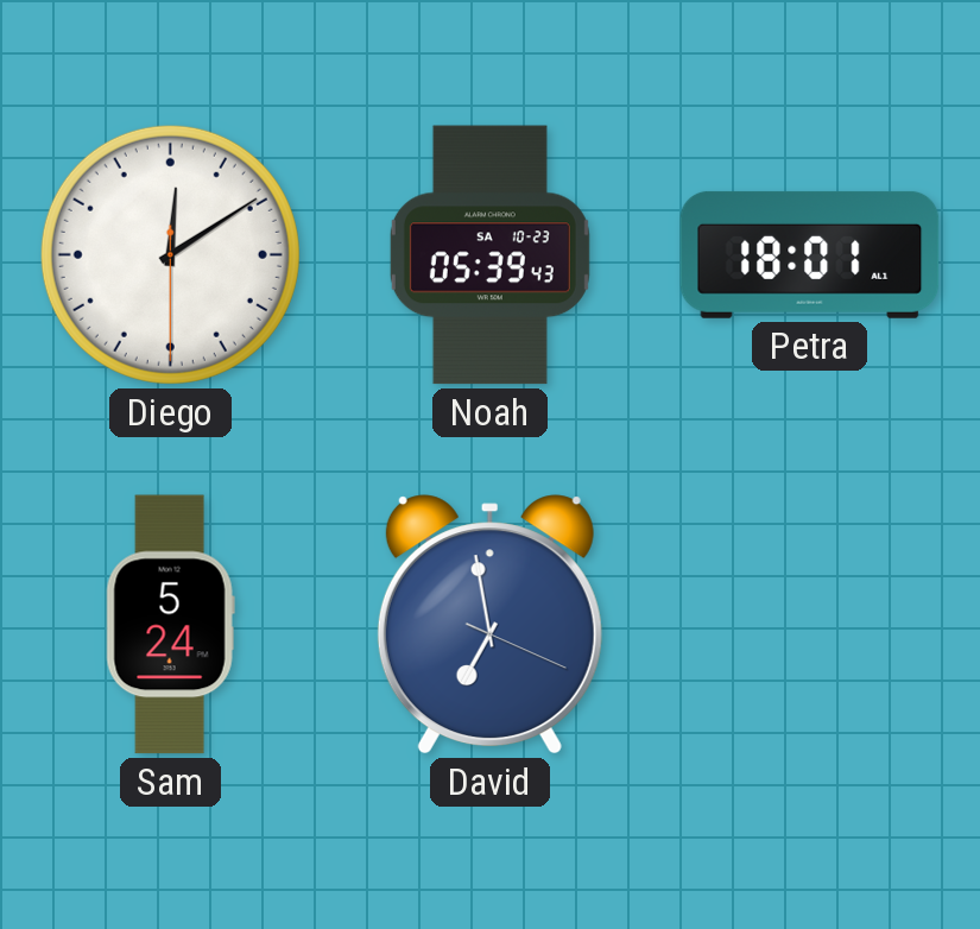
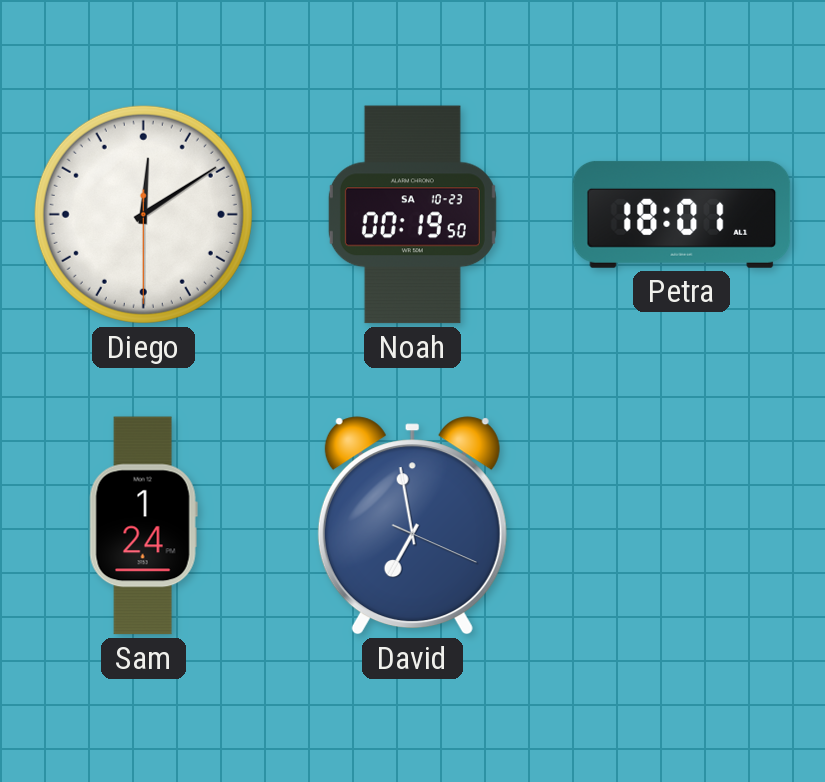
Noah: 05:39 -> 00:19 (412, 215)
Sam: 5:24 -> 1:24 (143, 526)
